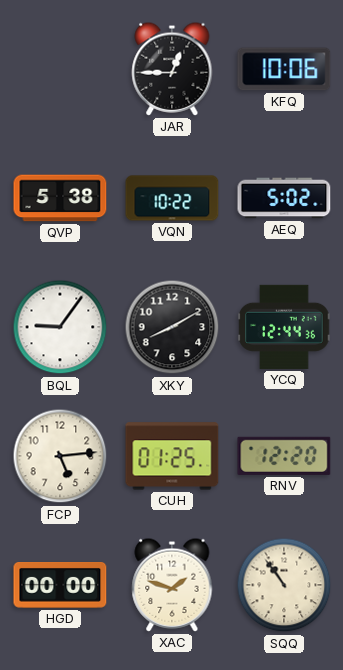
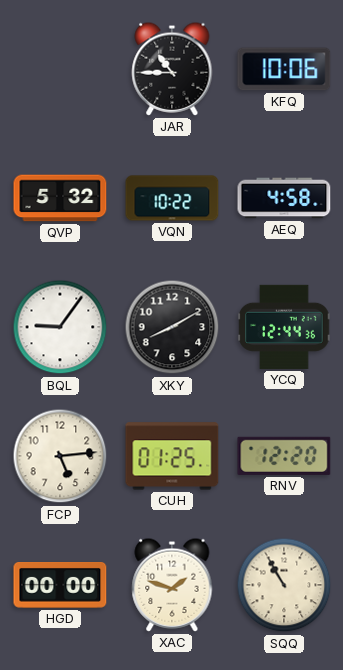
JAR: 12:45 -> 10:45 (172, 69)
QVP: 5:38 -> 5:32 (60, 198)
AEQ: 5:02 -> 4:58 (284, 198)
SQQ: 10:54 -> 10:55 (284, 585)
